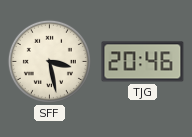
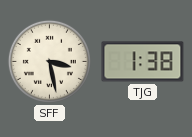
TJG: 20:46 -> 1:38 (143, 62)
